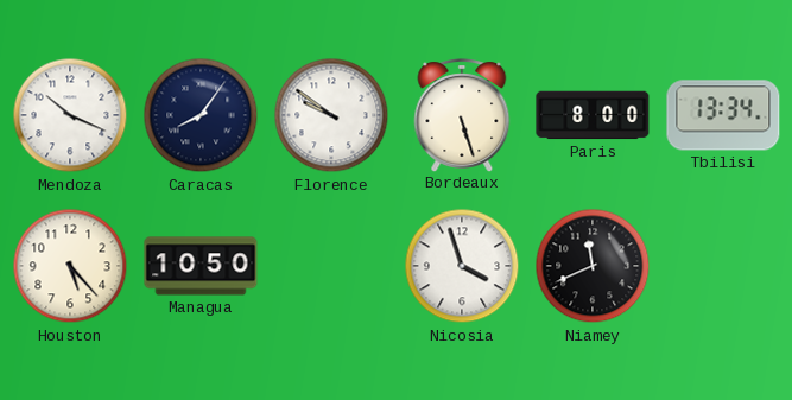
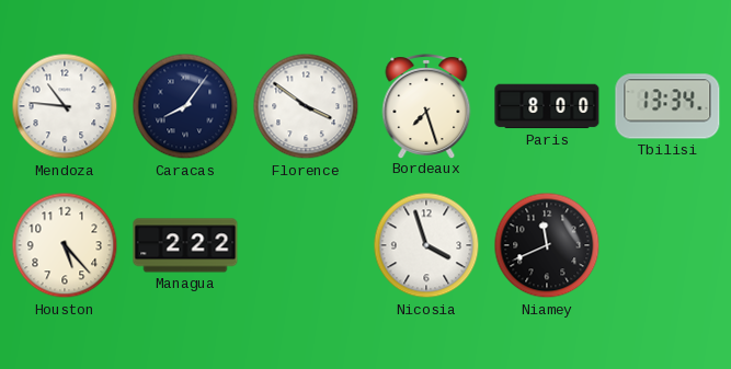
Mendoza: 10:19 -> 10:46 (65, 106)
Florence: 9:51 -> 3:51 (306, 106)
Bordeaux: 5:27 -> 7:27 (426, 106)
Managua: 10:50 -> 2:22 (185, 245)
